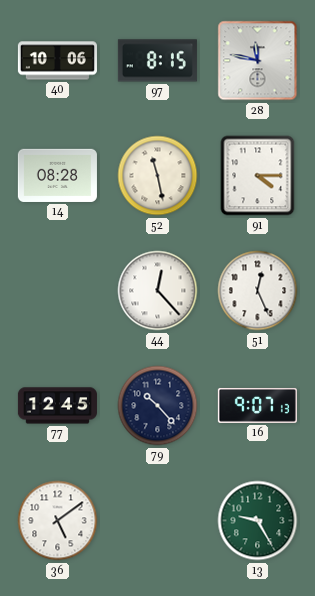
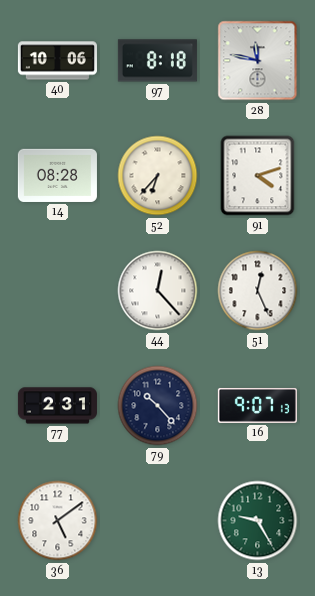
97: 8:15 -> 8:18 (157, 61)
52: 11:28 -> 6:37 (158, 176)
91: 4:15 -> 4:12 (258, 176)
77: 12:45 -> 2:31 (57, 406)
